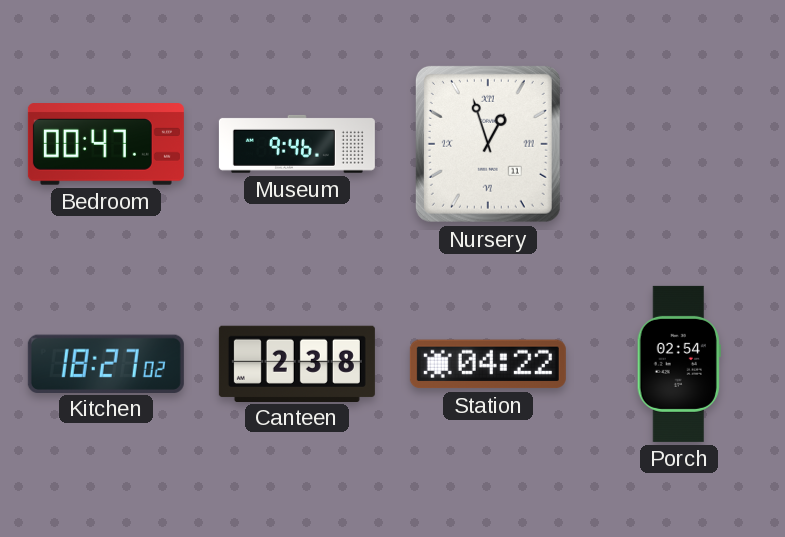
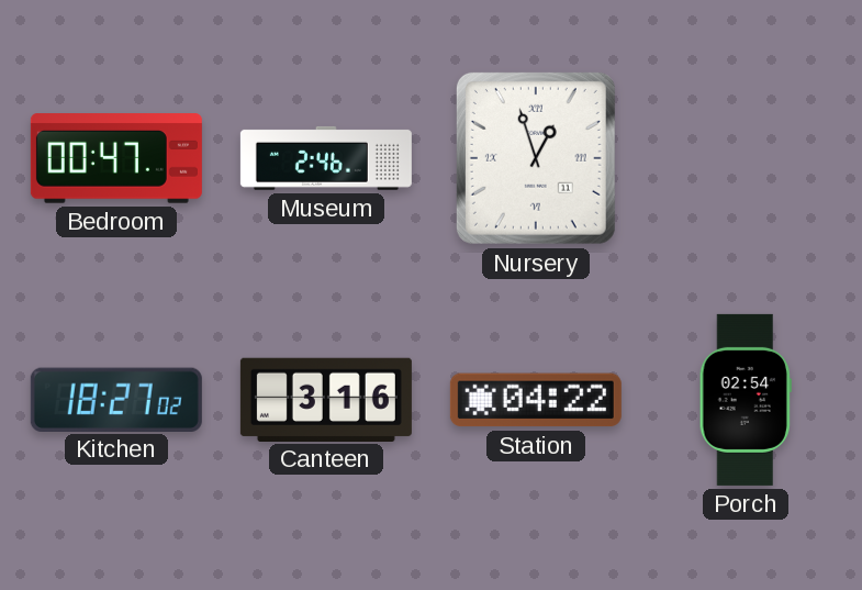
Museum: 9:46 -> 2:46 (326, 158)
Canteen: 2:38 -> 3:16 (326, 399)
